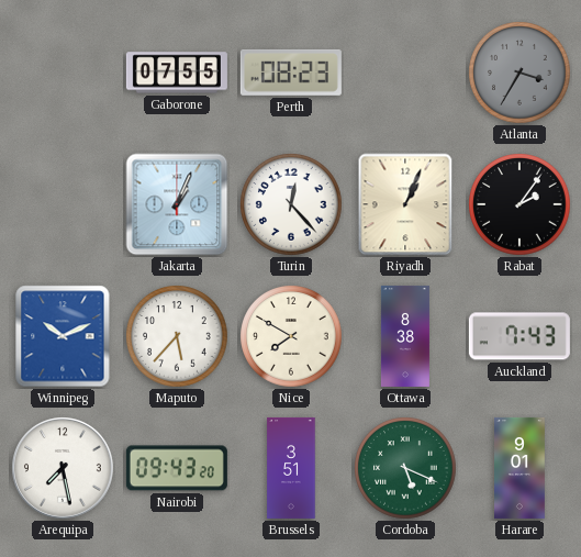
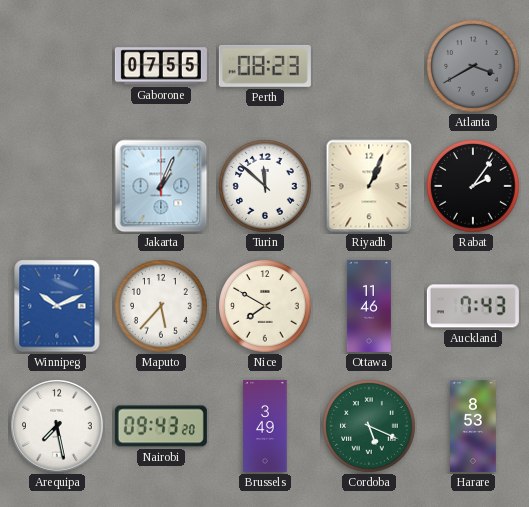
Atlanta: 3:35 -> 3:40 (473, 66)
Turin: 12:23 -> 11:52 (265, 186)
Ottawa: 8:38 -> 11:46 (369, 306)
Brussels: 3:51 -> 3:49 (265, 426)
Harare: 9:01 -> 8:53 (474, 426)
